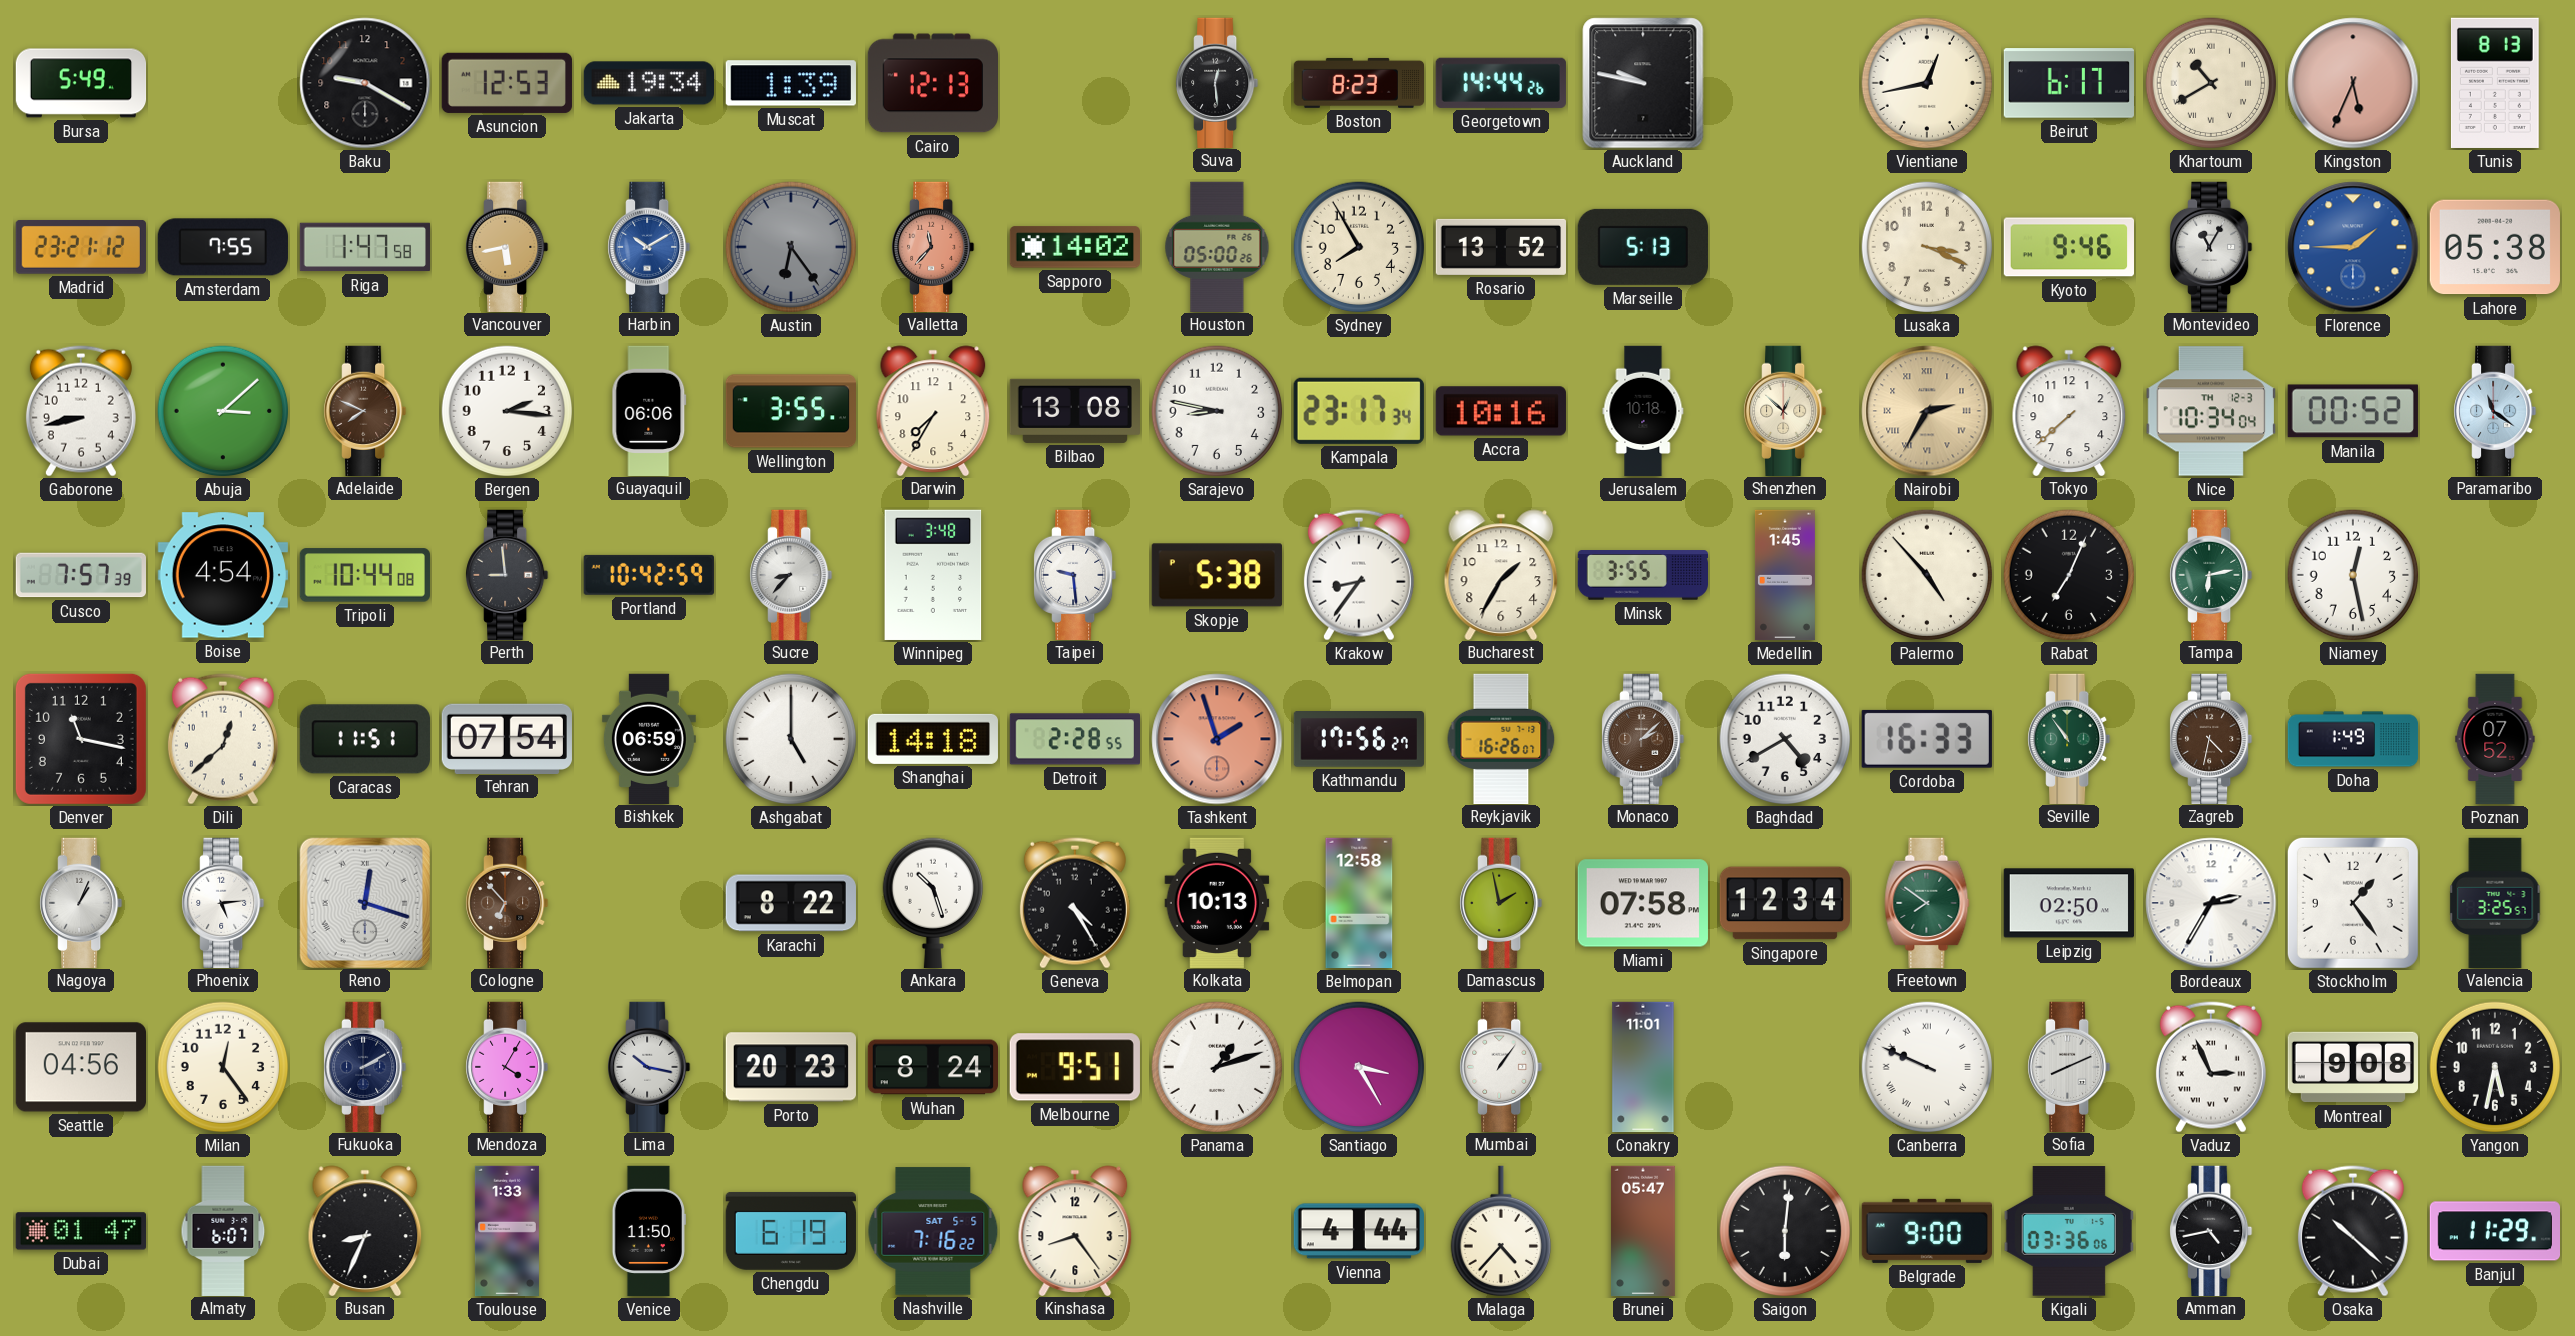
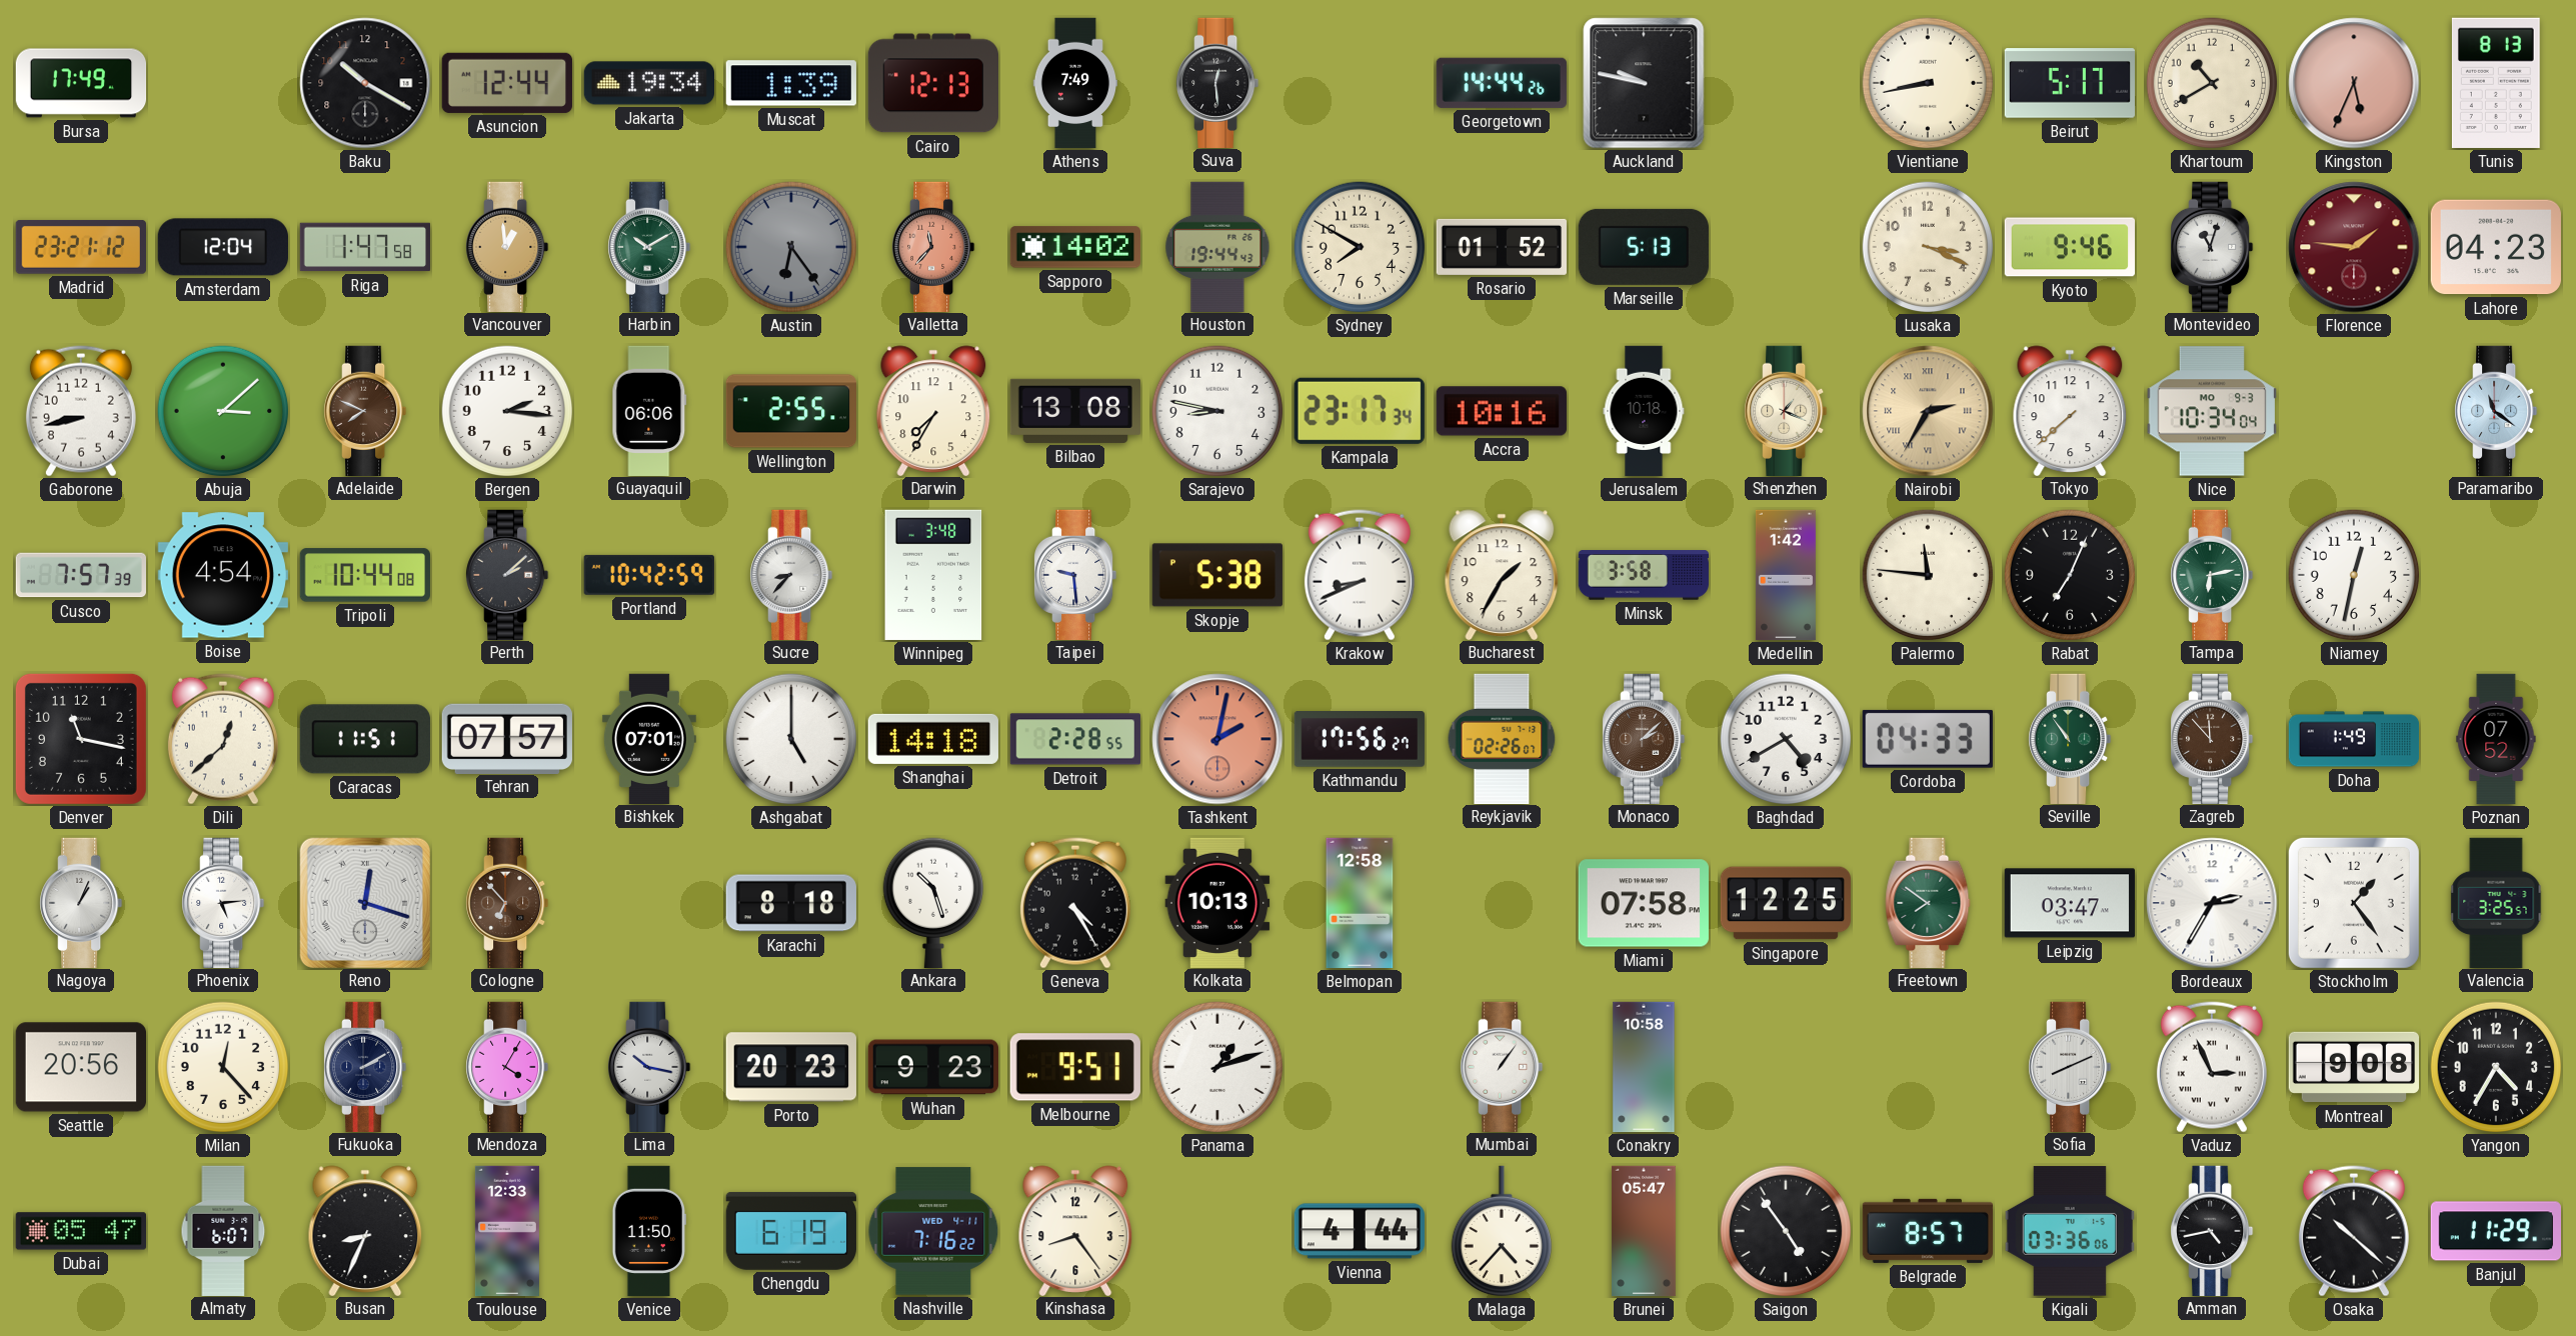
Bursa: 5:49 -> 17:49 (81, 83)
Baku: 9:20 -> 10:20 (365, 83)
Asuncion: 12:53 -> 12:44 (507, 83)
Athens: none -> 7:49 (1074, 83)
Boston: 8:23 -> none (1358, 83)
Vientiane: 12:43 -> 8:43 (1928, 83)
Beirut: 6:17 -> 5:17 (2069, 83)
Khartoum numerals: Roman -> Arabic (2212, 83)
Amsterdam: 7:55 -> 12:04 (223, 247)
Vancouver: 5:43 -> 12:59 (508, 246)
Harbin dial: blue -> green (650, 246)
Houston: 05:00 -> 19:44 (1217, 246)
Sydney: 7:55 -> 7:50 (1360, 247)
Rosario: 13:52 -> 01:52 (1501, 247)
Montevideo: 11:05 -> 11:03 (2213, 246)
Florence: 1:45 -> 1:46 (2354, 247)
Florence dial: blue -> burgundy (2354, 247)
Lahore: 05:38 -> 04:23 (2496, 247)
Wellington: 3:55 -> 2:55 (790, 411)
Shenzhen: 12:52 -> 1:19 (1787, 410)
Nice date: TH 12-3 -> MO 9-3 (2212, 411)
Manila: 00:52 -> none (2353, 411)
Perth: 8:59 -> 2:08 (508, 574)
Krakow: 8:36 -> 8:41 (1360, 575)
Minsk: 3:55 -> 3:58 (1643, 575)
Medellin: 1:45 -> 1:42 (1786, 575)
Palermo: 4:53 -> 11:46 (1928, 575)
Niamey: 12:28 -> 12:32 (2354, 575)
Tehran: 07:54 -> 07:57 (507, 738)
Bishkek: 06:59 -> 07:01 (649, 738)
Tashkent: 1:57 -> 2:02 (1217, 739)
Reykjavik: 16:26 -> 02:26 (1502, 738)
Cordoba: 16:33 -> 04:33 (1928, 739)
Zagreb: 4:32 -> 11:53 (2213, 738)
Karachi: 8:22 -> 8:18 (791, 903)
Damascus: 1:58 -> none (1502, 902)
Singapore: 12:34 -> 12:25 (1785, 903)
Leipzig: 02:50 -> 03:47 (2069, 903)
Seattle: 04:56 -> 20:56 (80, 1067)
Milan: 12:24 -> 12:23 (223, 1067)
Wuhan: 8:24 -> 9:23 (932, 1067)
Santiago: 3:25 -> none (1359, 1067)
Conakry: 11:01 -> 10:58 (1644, 1067)
Canberra: 9:49 -> none (1927, 1067)
Yangon: 5:32 -> 4:35 (2496, 1067)
Dubai: 01:47 -> 05:47 (80, 1231)
Toulouse: 1:33 -> 12:33 (507, 1231)
Nashville date: SAT 5-5 -> WED 4-11 (933, 1231)
Saigon: 6:01 -> 4:54 (1786, 1231)
Belgrade: 9:00 -> 8:57 (1927, 1231)
